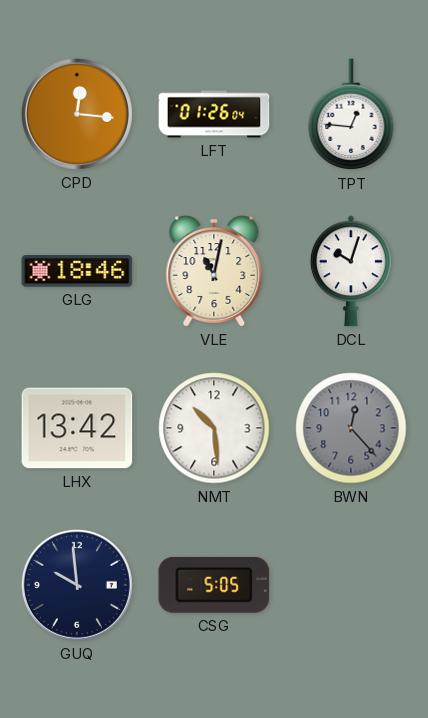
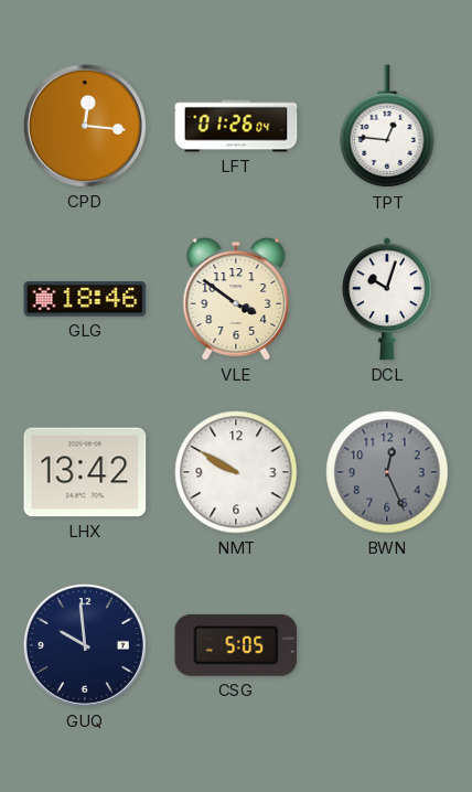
VLE: 11:02 -> 3:51 (236, 299)
NMT: 10:29 -> 9:50 (236, 472)
BWN: 12:23 -> 12:26 (387, 472)
